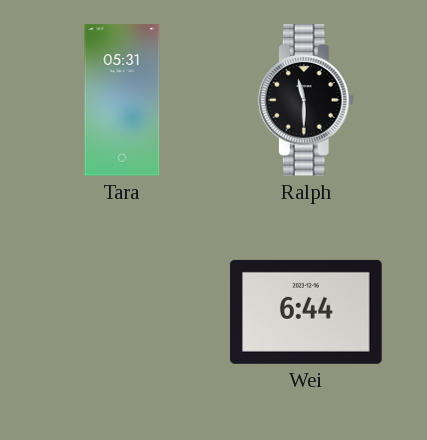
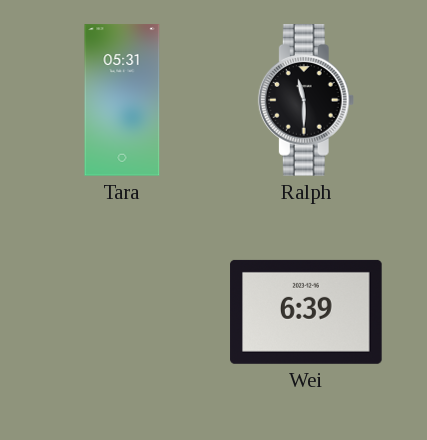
Wei: 6:44 -> 6:39 (306, 312)
